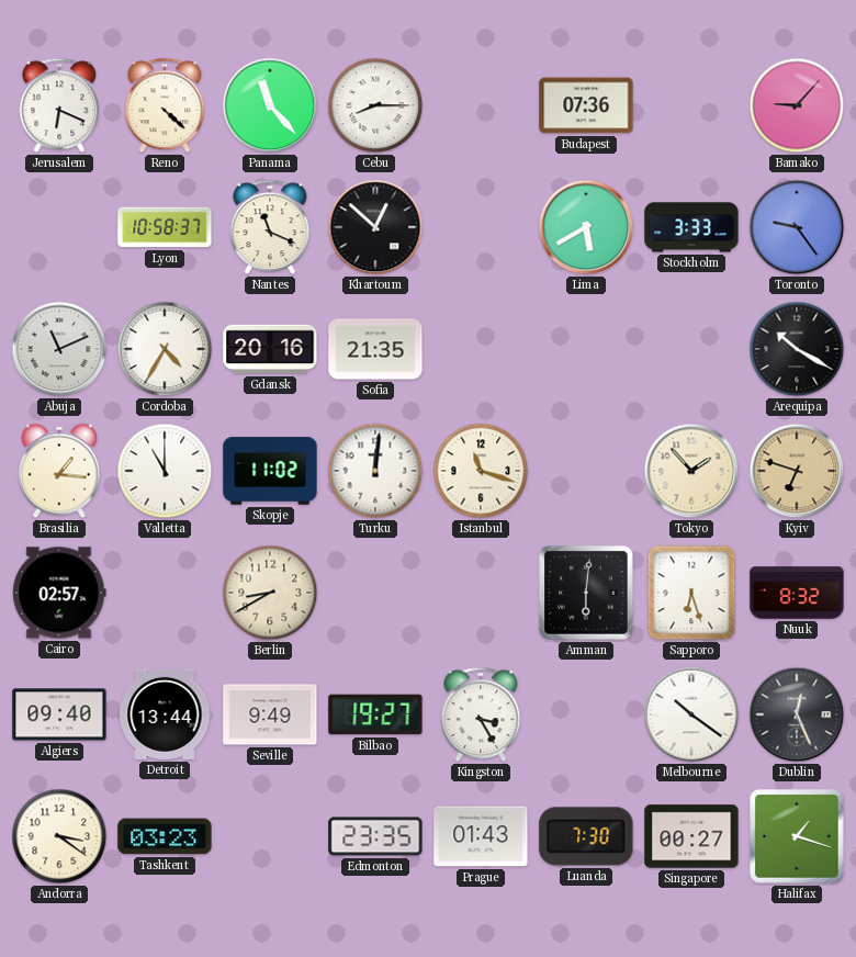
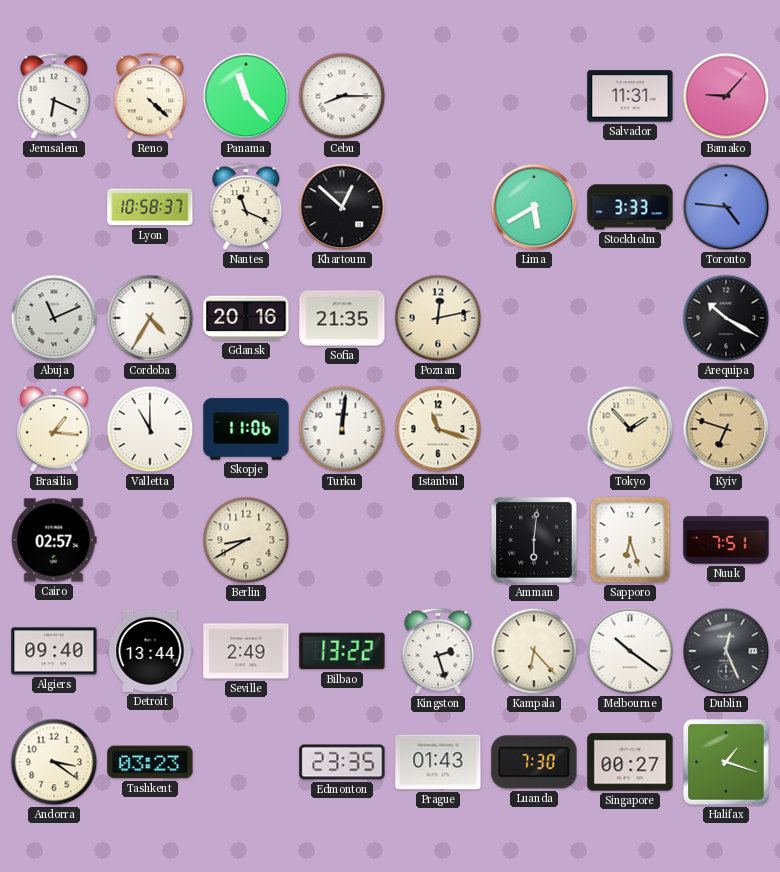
Budapest: 07:36 -> none (586, 105)
Salvador: none -> 11:31 (630, 96)
Toronto: 9:24 -> 4:46 (726, 207)
Poznan: none -> 12:13 (438, 318)
Skopje: 11:02 -> 11:06 (246, 429)
Nuuk: 8:32 -> 7:51 (726, 540)
Seville: 9:49 -> 2:49 (246, 651)
Bilbao: 19:27 -> 13:22 (342, 651)
Kingston: 3:25 -> 2:27 (438, 651)
Kampala: none -> 6:23 (534, 651)
